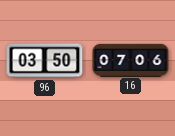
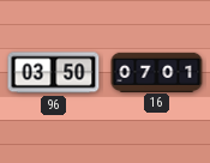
16: 07:06 -> 07:01 (157, 72)
